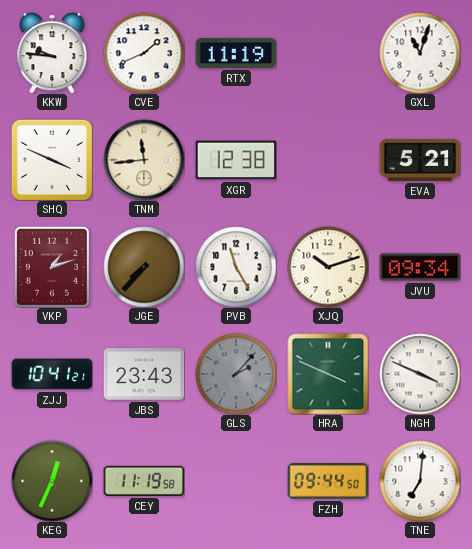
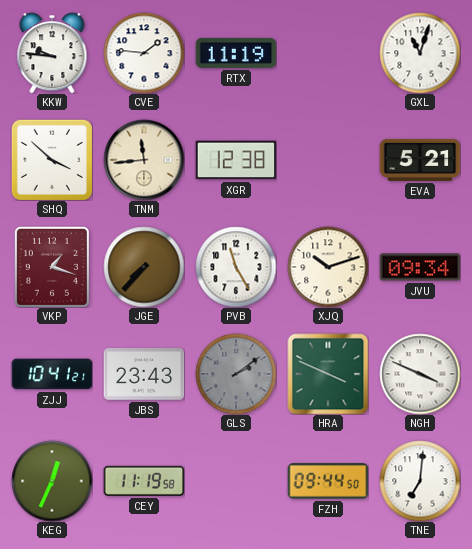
CVE: 1:41 -> 1:46 (144, 53)
SHQ: 3:49 -> 3:52 (52, 160)
VKP: 1:12 -> 1:18 (52, 267)
GLS: 2:07 -> 2:09 (236, 374)
